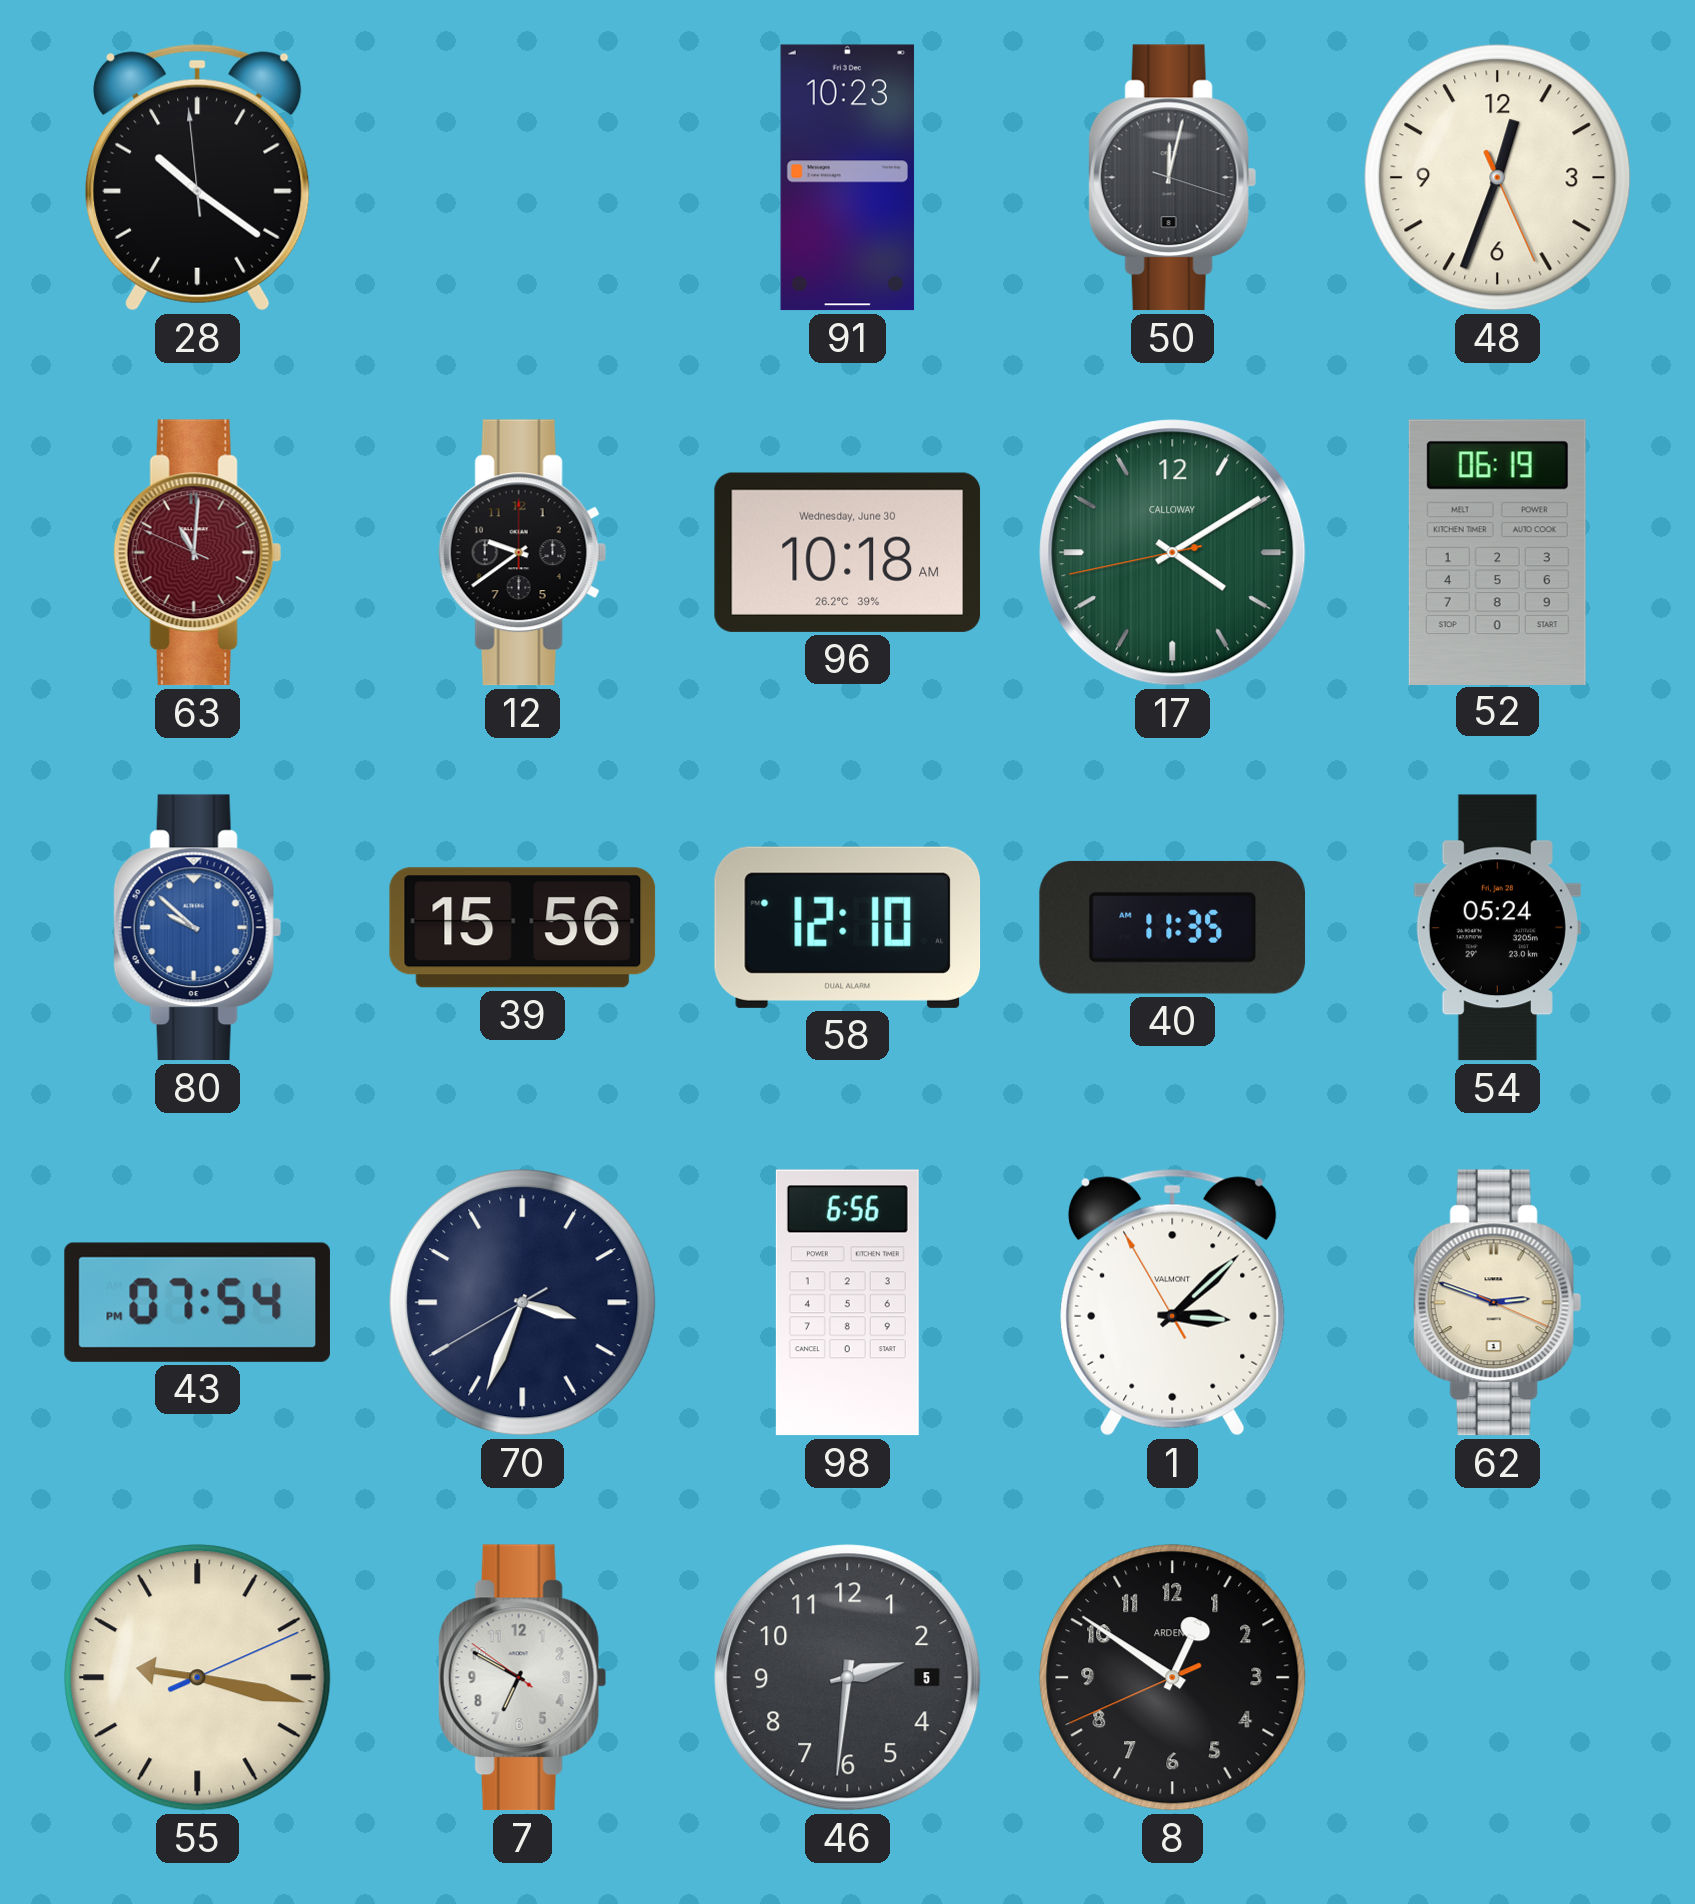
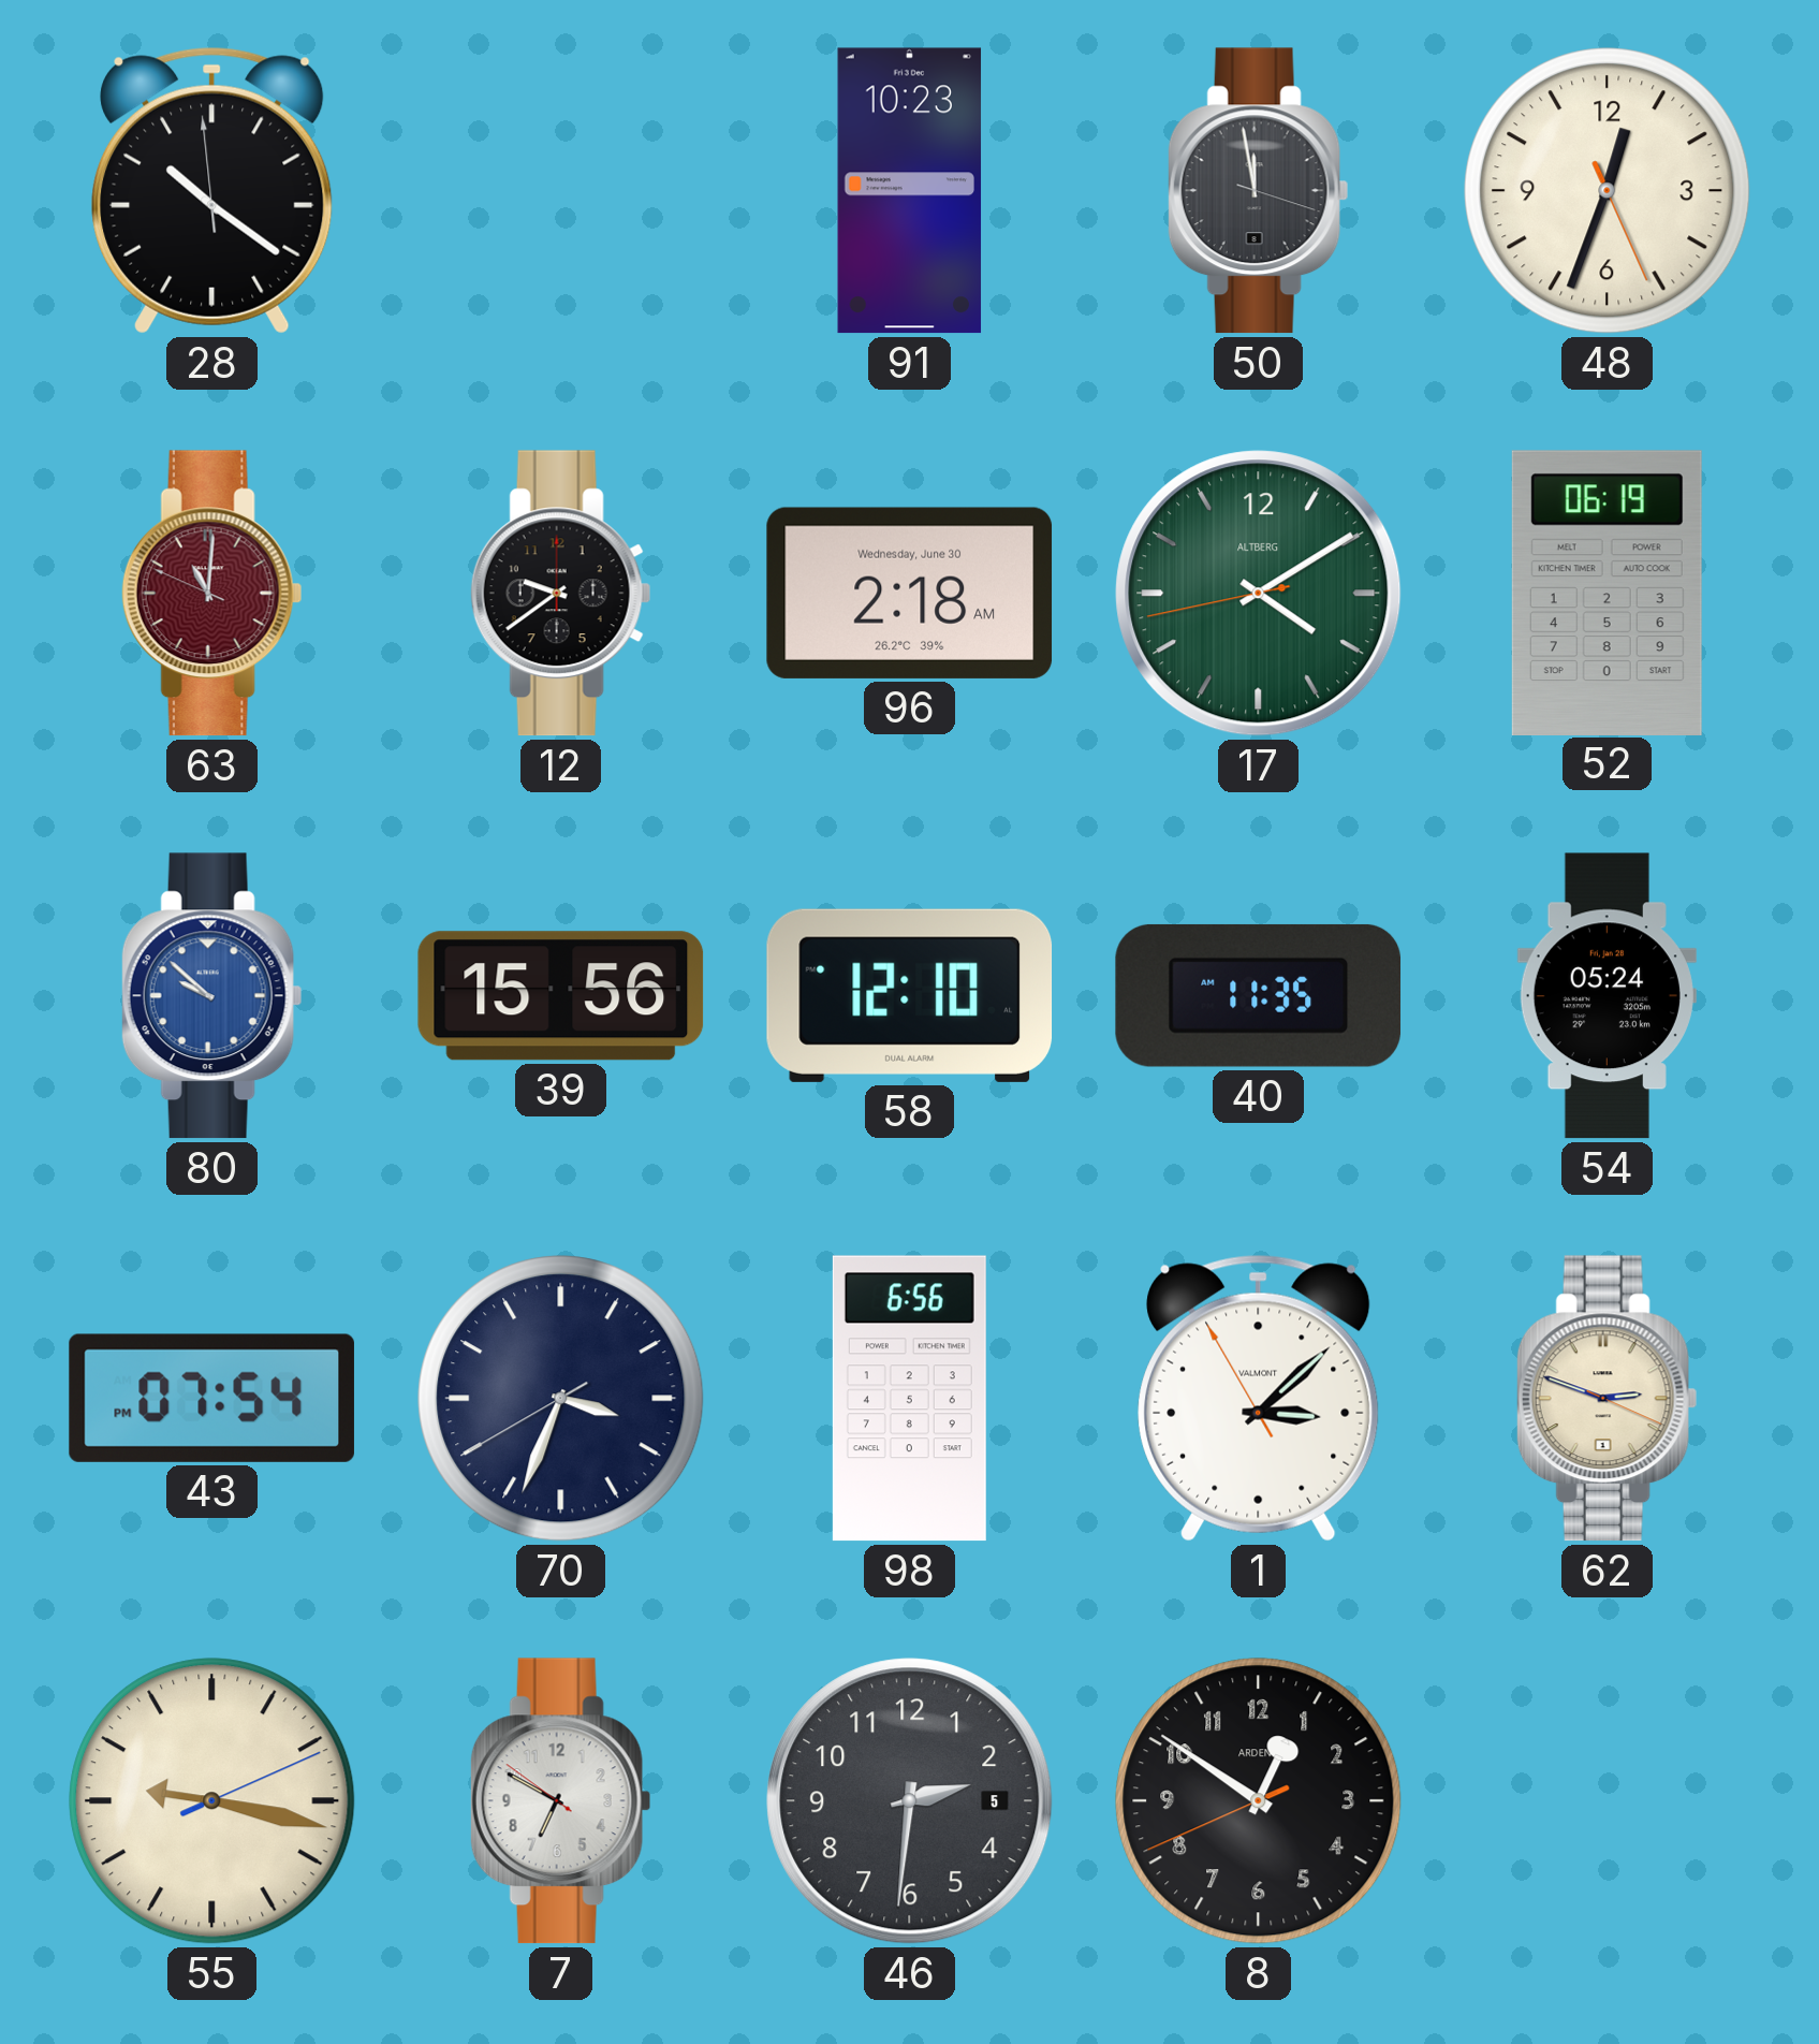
50: 12:02 -> 11:58 (1258, 191)
96: 10:18 -> 2:18 (909, 593)
17 brand: CALLOWAY -> ALTBERG (1259, 594)
